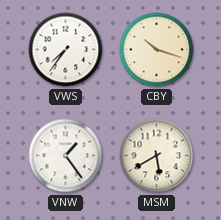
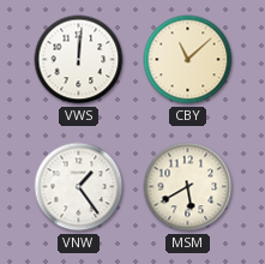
VWS: 7:36 -> 12:01 (79, 60)
CBY: 10:18 -> 11:08 (188, 60)
